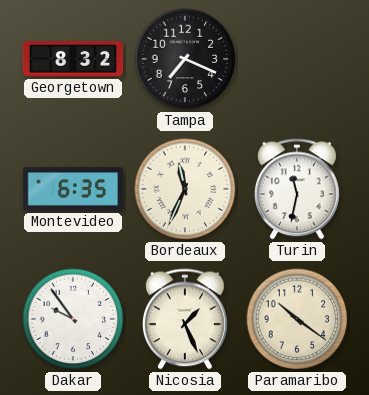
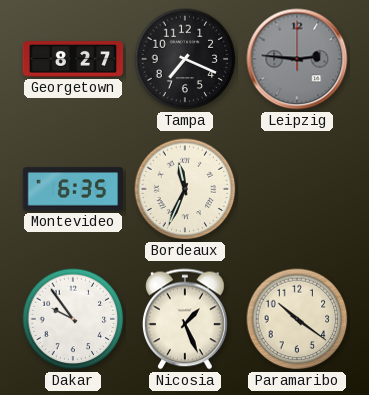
Georgetown: 8:32 -> 8:27 (73, 59)
Leipzig: none -> 2:46 (297, 59)
Turin: 11:32 -> none (297, 189)
